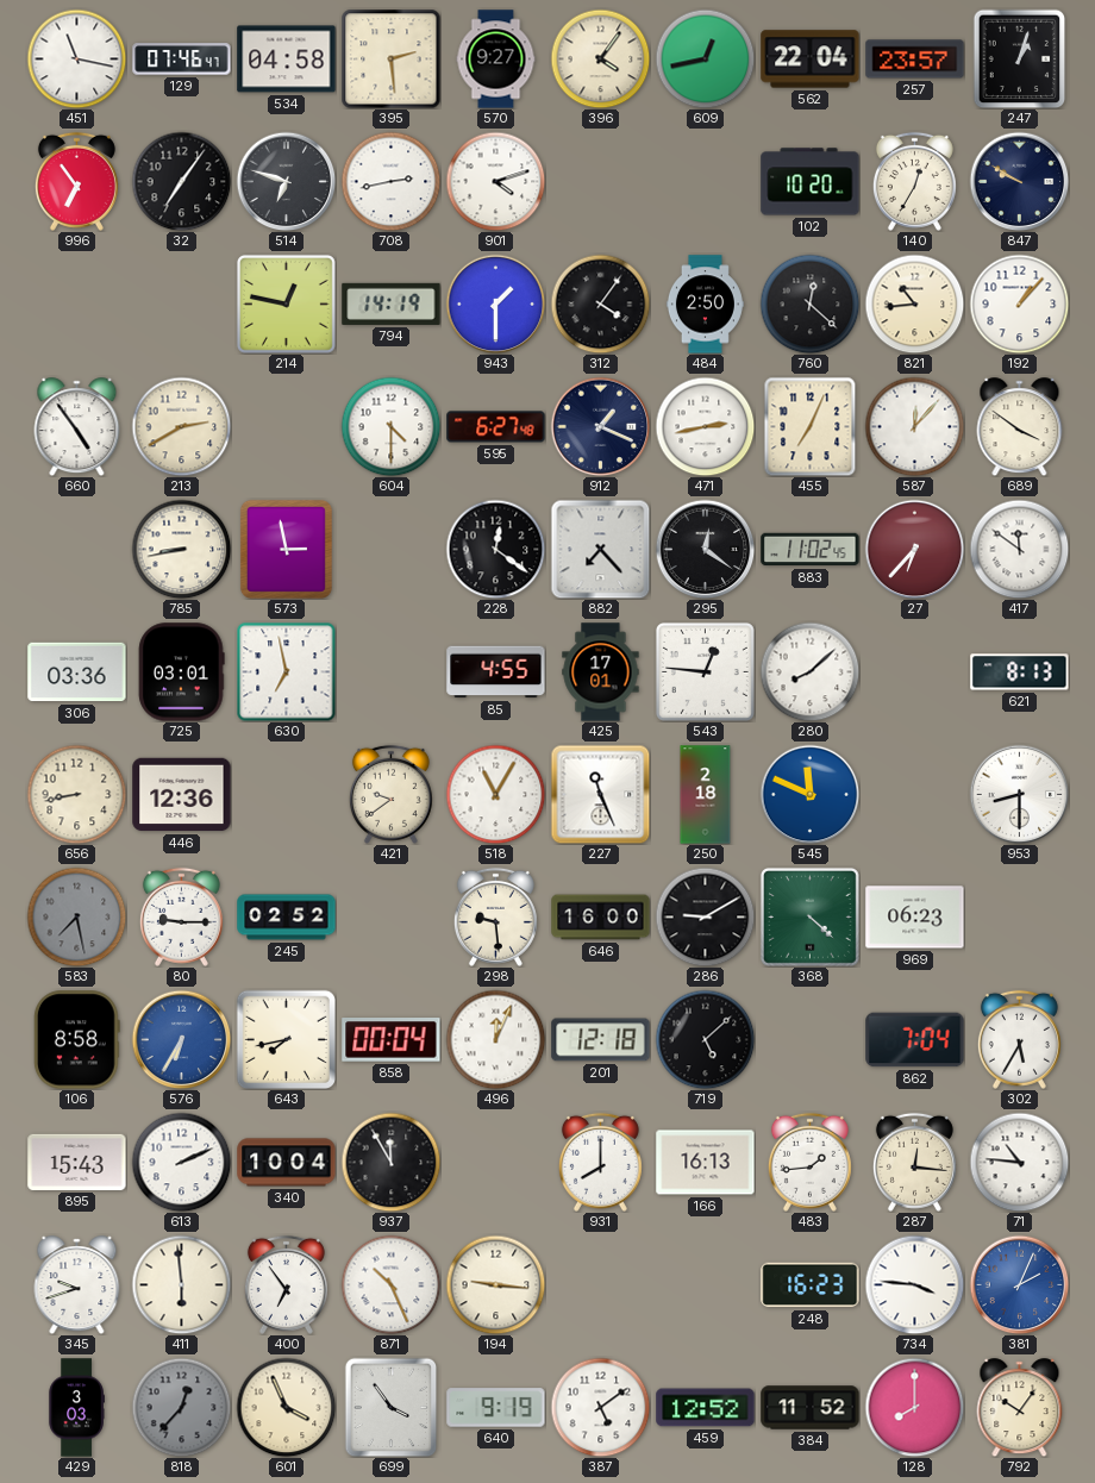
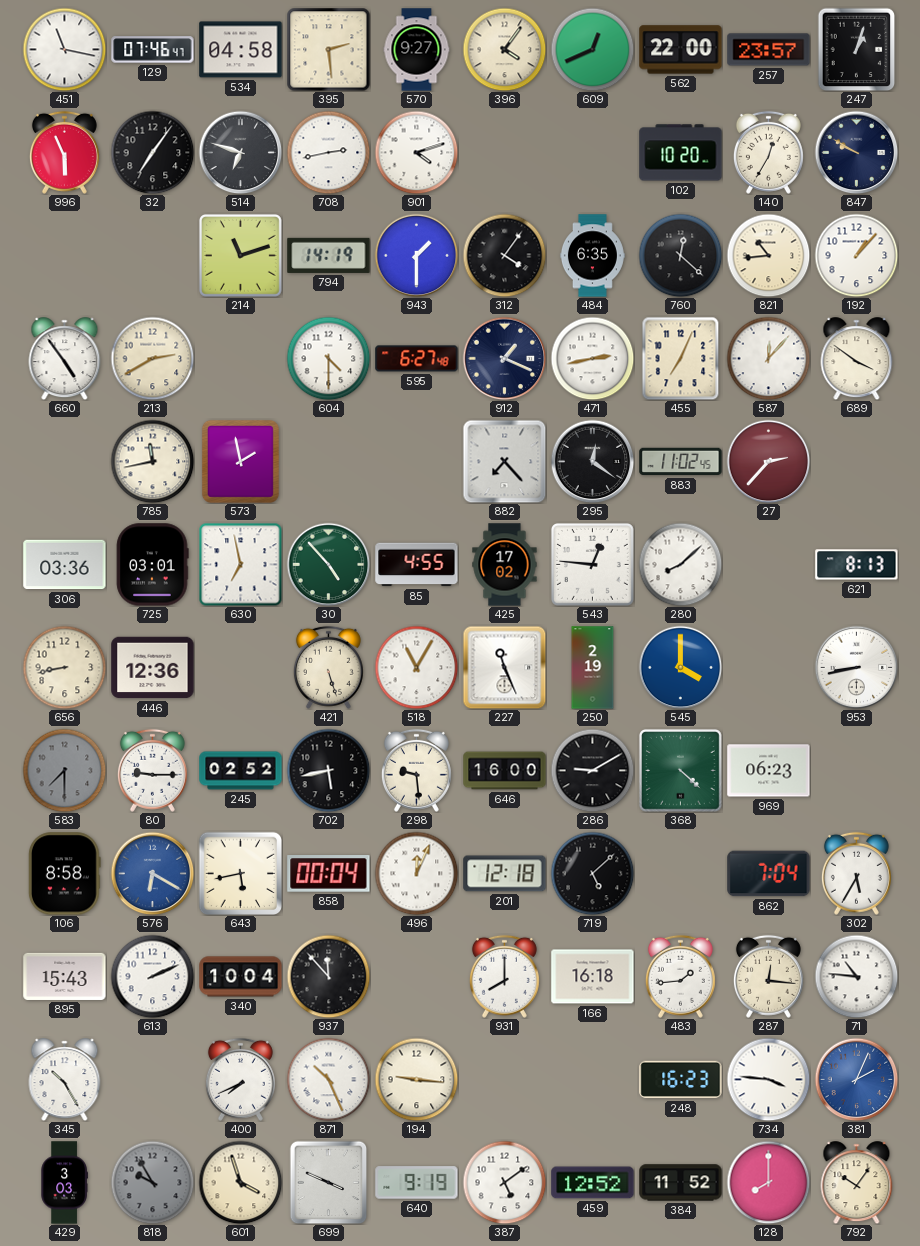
609: 12:43 -> 12:41 (592, 49)
562: 22:04 -> 22:00 (681, 50)
996: 6:54 -> 5:56 (64, 152)
214: 12:47 -> 11:12 (240, 255)
484: 2:50 -> 6:35 (592, 256)
785: 8:43 -> 11:43 (152, 461)
573: 2:58 -> 1:58 (240, 461)
228: 12:21 -> none (495, 549)
27: 6:37 -> 2:37 (768, 461)
417: 11:51 -> none (1019, 549)
30: none -> 4:53 (328, 564)
425: 17:01 -> 17:02 (505, 565)
421: 9:39 -> 5:27 (328, 667)
250: 2:18 -> 2:19 (593, 668)
545: 11:49 -> 4:00 (680, 667)
953: 8:30 -> 8:43 (856, 667)
583: 7:28 -> 7:30 (64, 770)
702: none -> 5:43 (328, 770)
576: 6:35 -> 6:20 (152, 873)
643: 7:43 -> 5:43 (240, 873)
937: 11:55 -> 11:53 (328, 976)
166: 16:13 -> 16:18 (593, 977)
345: 9:42 -> 10:25 (65, 1080)
411: 5:59 -> none (181, 1284)
400: 6:54 -> 7:41 (240, 1079)
818: 12:37 -> 9:55 (152, 1182)
601: 3:56 -> 3:57 (240, 1182)
699: 3:54 -> 3:49 (329, 1182)
